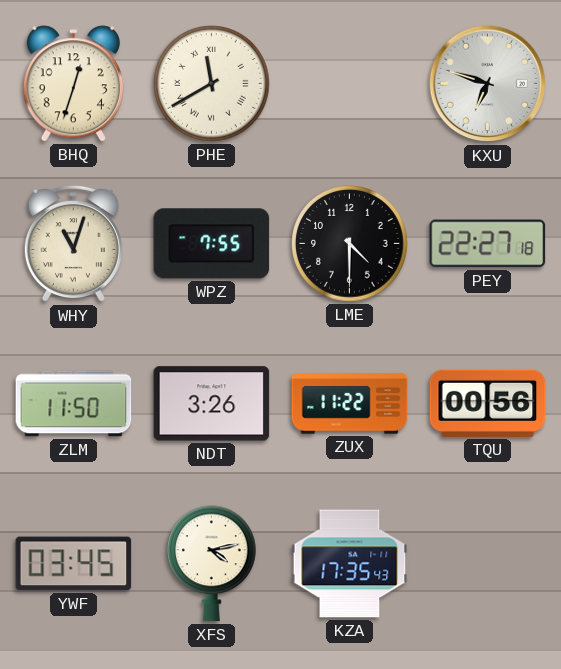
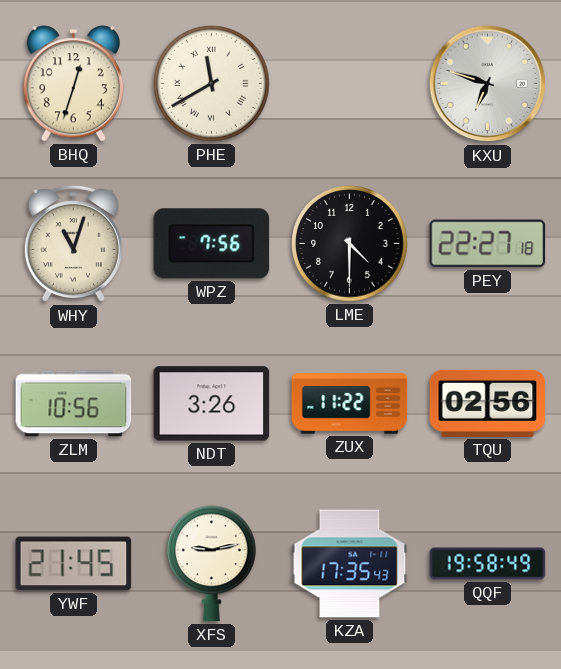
WPZ: 7:55 -> 7:56 (212, 244)
ZLM: 11:50 -> 10:56 (74, 404)
TQU: 00:56 -> 02:56 (488, 403)
YWF: 03:45 -> 21:45 (74, 564)
XFS: 4:13 -> 9:13 (212, 564)
QQF: none -> 19:58 (488, 564)
